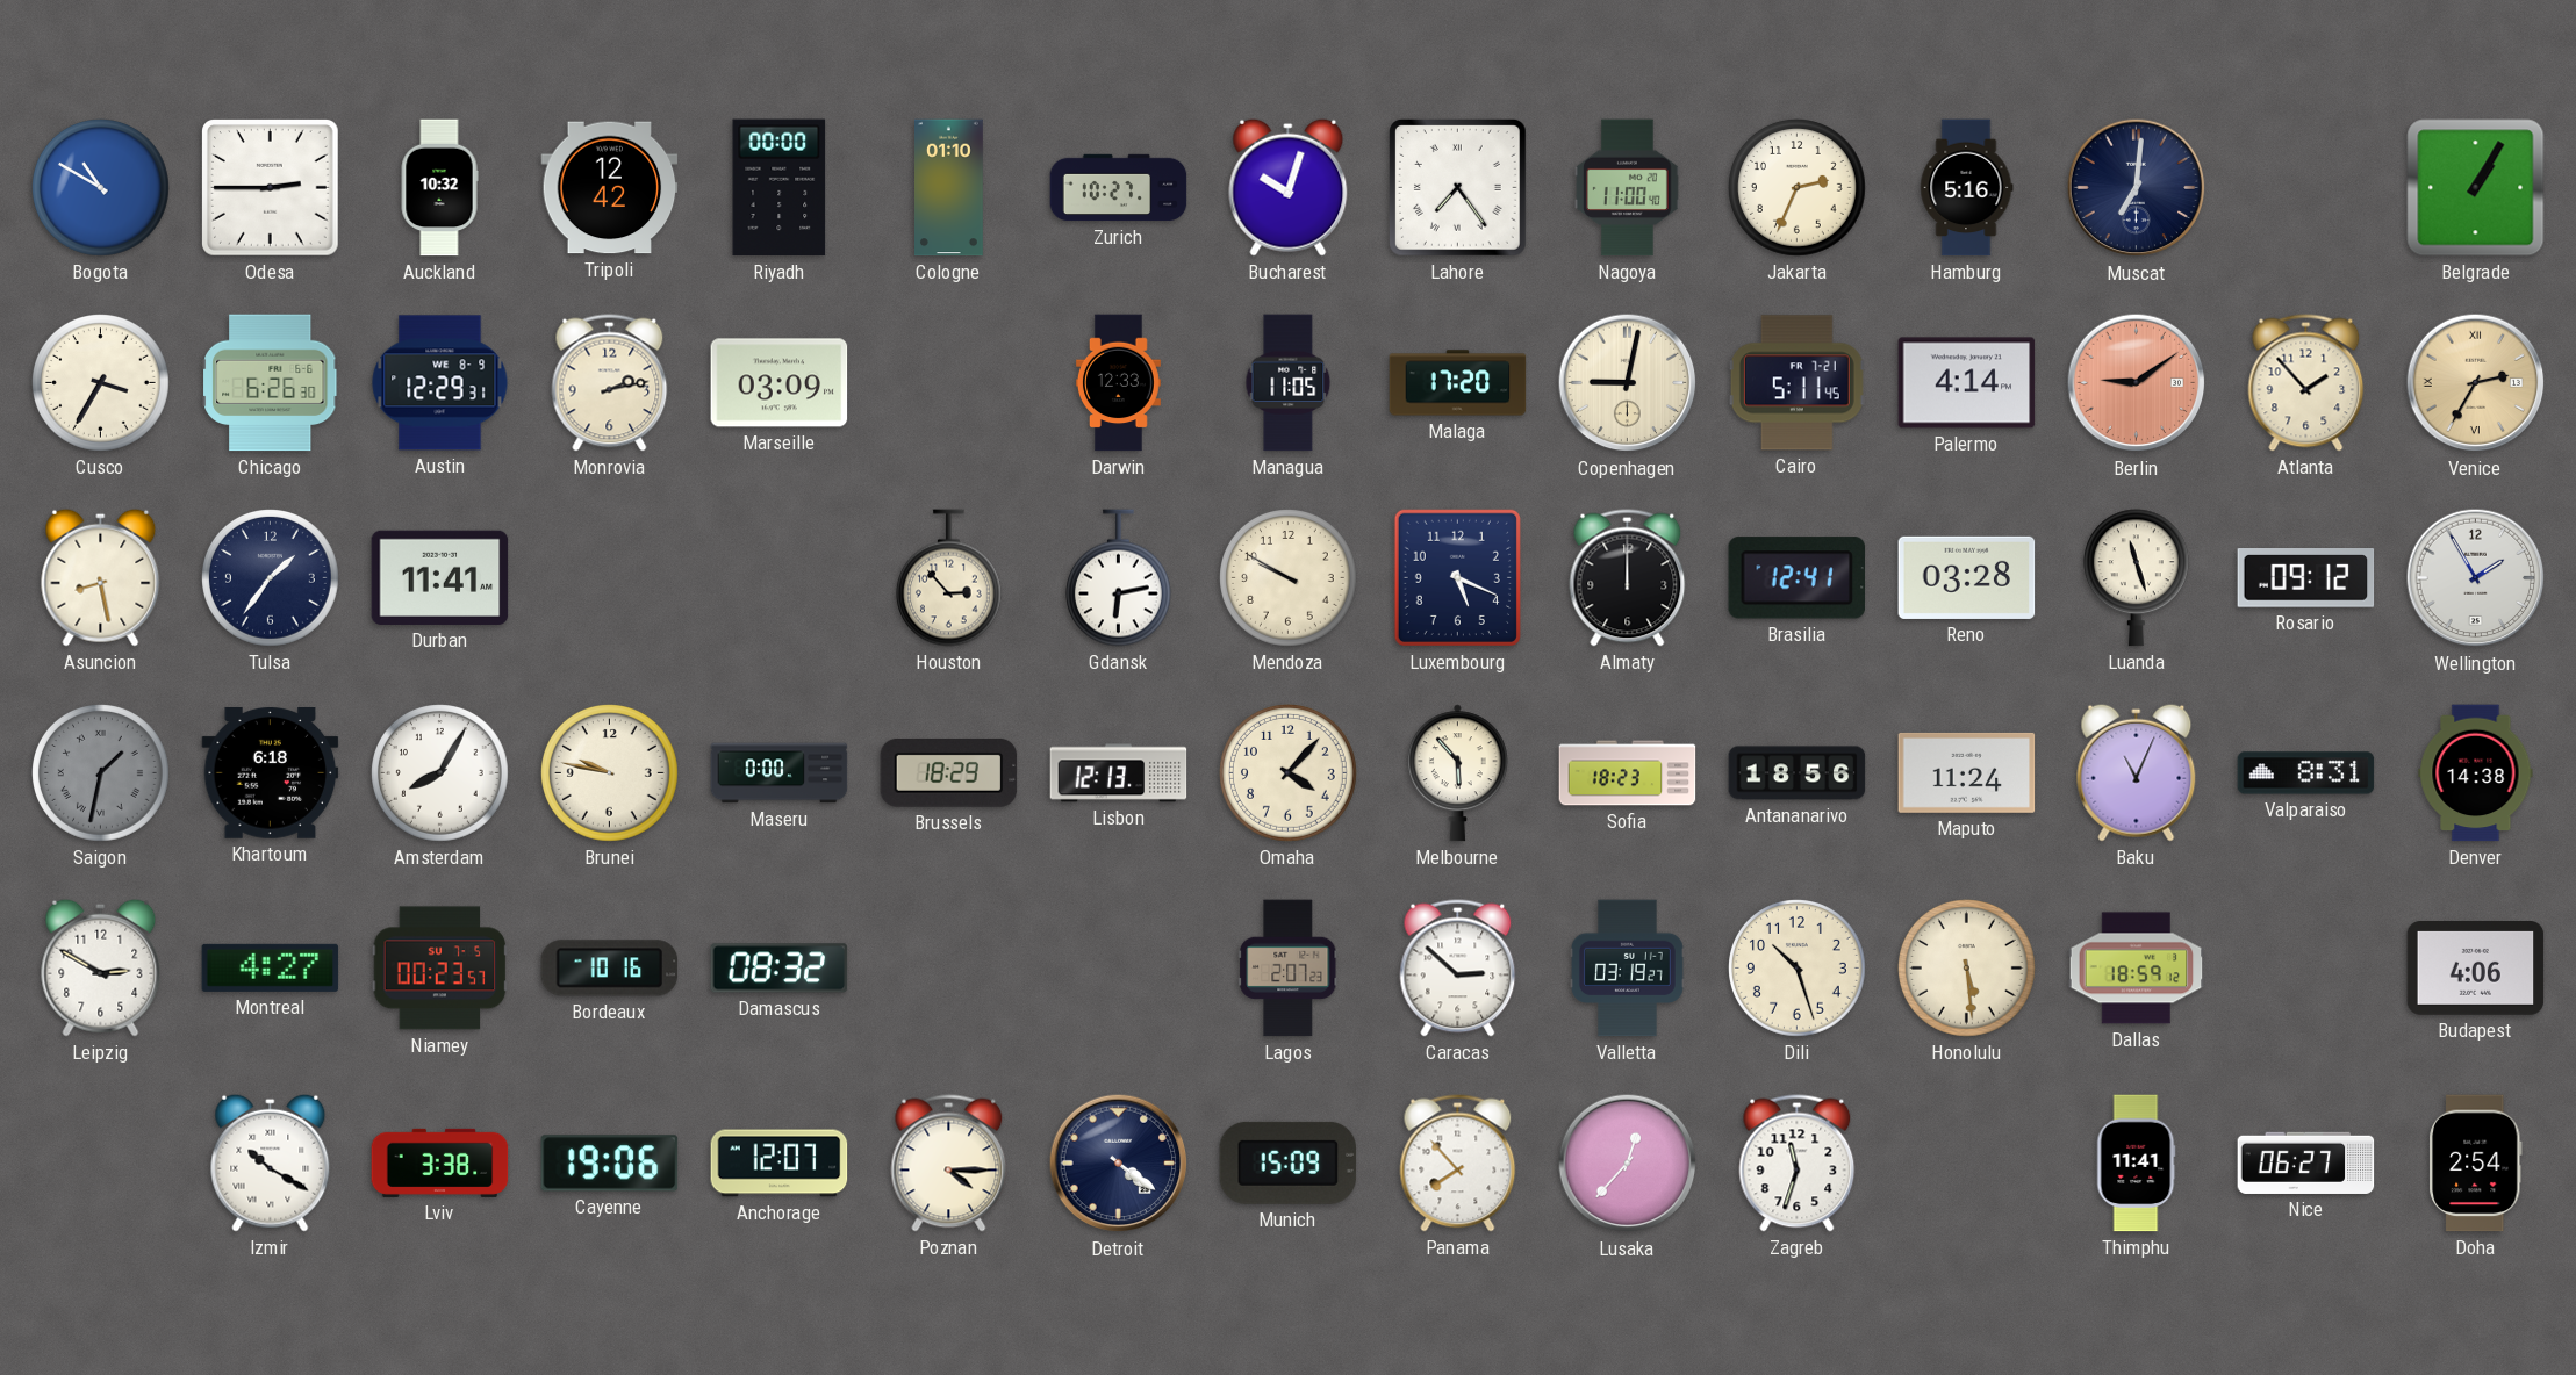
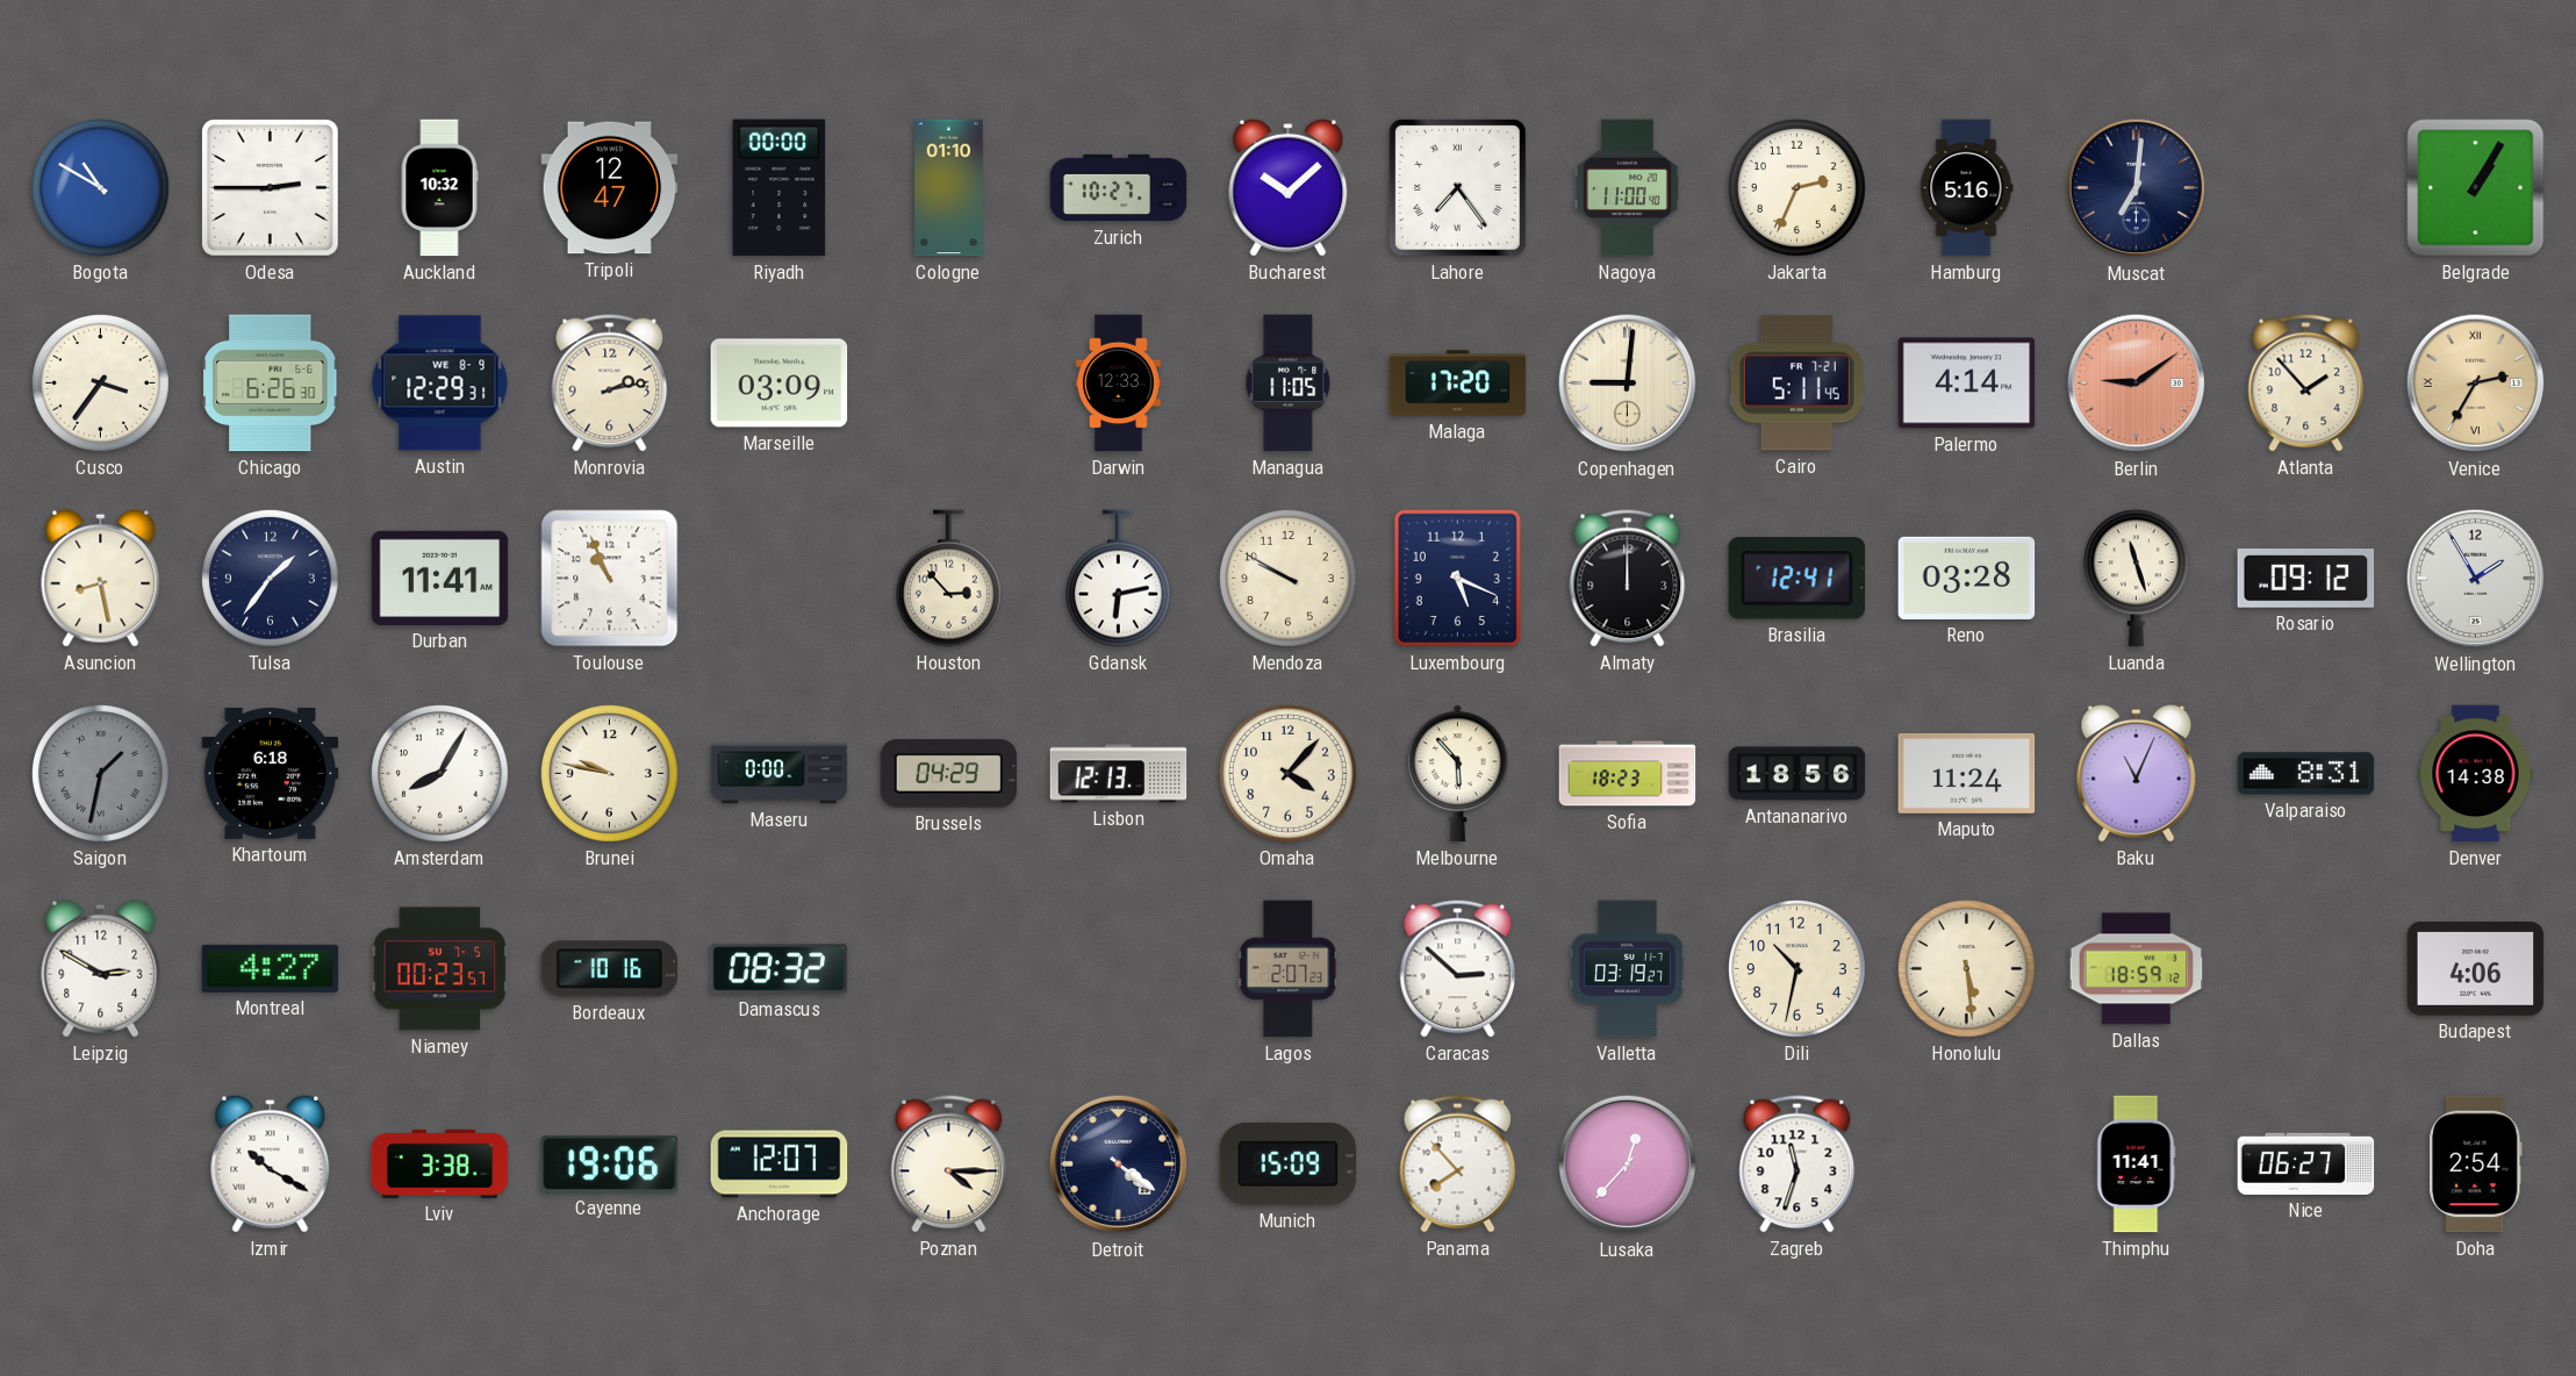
Tripoli: 12:42 -> 12:47 (610, 188)
Bucharest: 10:03 -> 10:08 (1289, 187)
Cusco: 3:35 -> 3:36 (101, 384)
Copenhagen: 9:02 -> 9:01 (1628, 384)
Toulouse: none -> 10:56 (610, 579)
Brussels: 18:29 -> 04:29 (949, 774)
Dili: 10:27 -> 10:32 (1798, 969)
